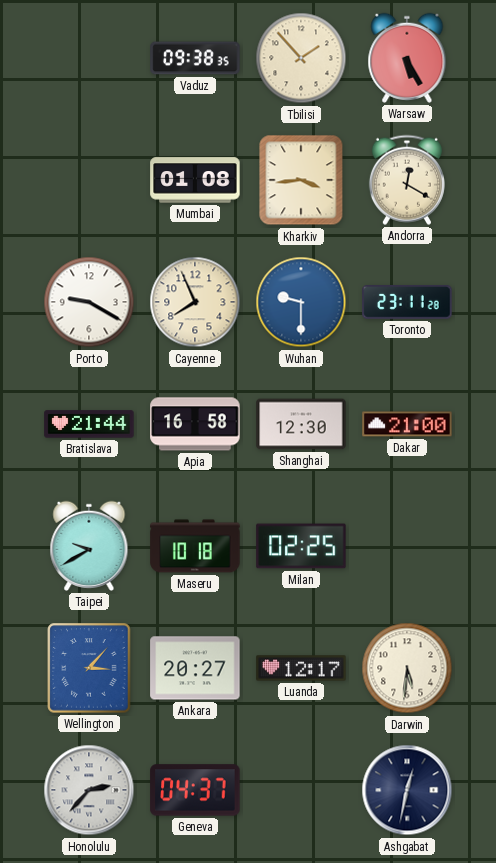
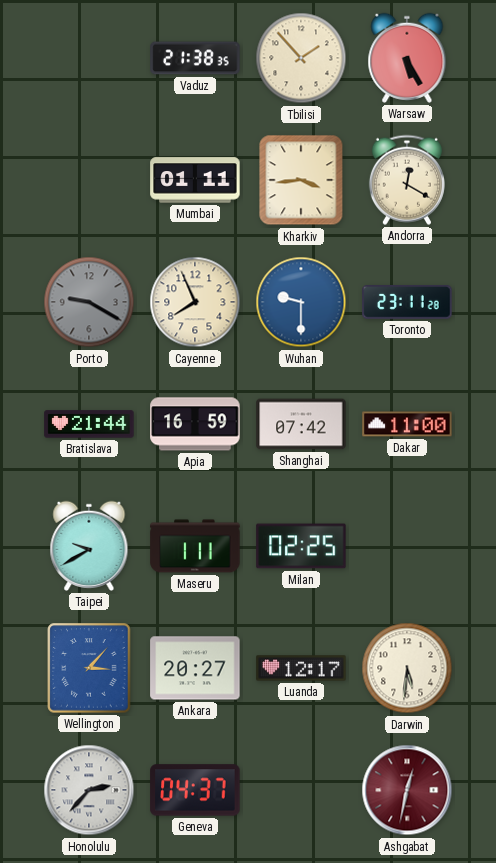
Vaduz: 09:38 -> 21:38 (195, 58)
Mumbai: 01:08 -> 01:11 (195, 180)
Porto dial: white -> grey (89, 302)
Apia: 16:58 -> 16:59 (195, 424)
Shanghai: 12:30 -> 07:42 (301, 424)
Dakar: 21:00 -> 11:00 (407, 424)
Maseru: 10:18 -> 1:11 (195, 546)
Ashgabat dial: navy -> burgundy (407, 790)
